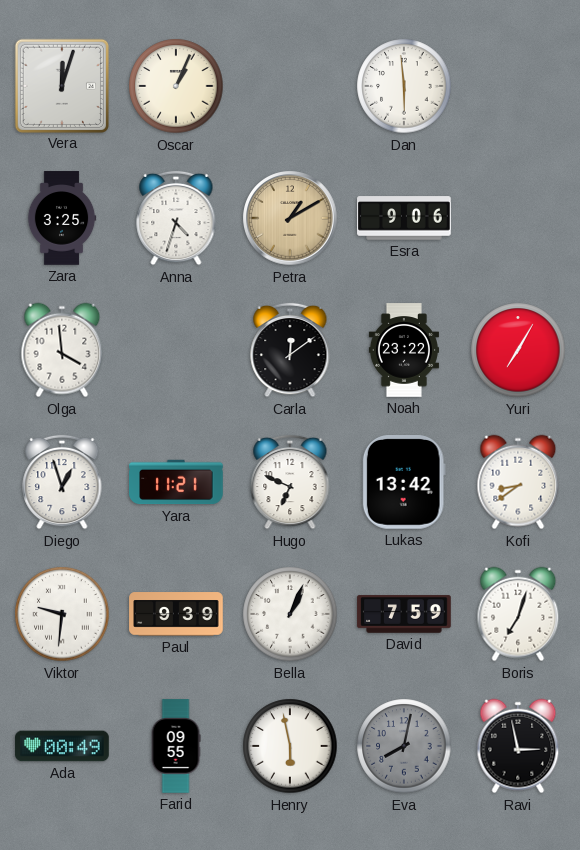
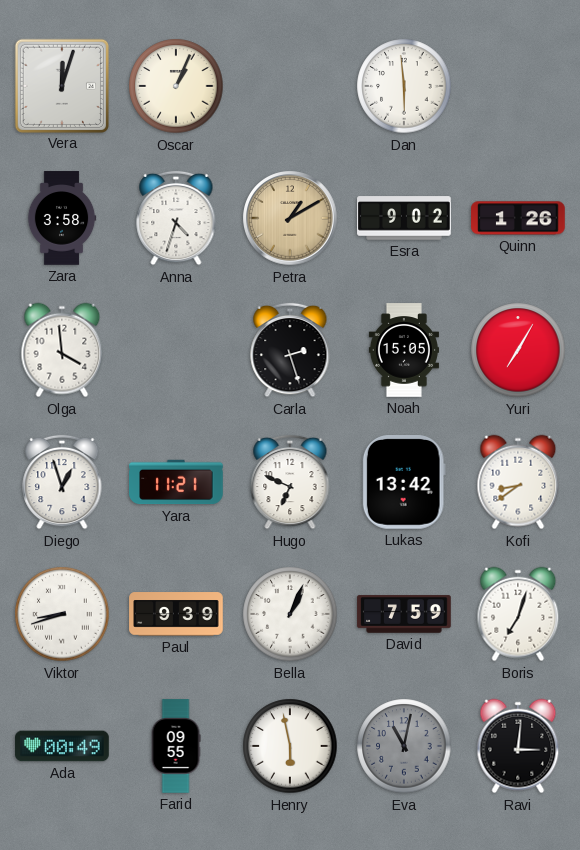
Zara: 3:25 -> 3:58 (62, 218)
Esra: 9:06 -> 9:02 (404, 218)
Quinn: none -> 1:26 (518, 218)
Carla: 12:09 -> 2:27 (290, 350)
Noah: 23:22 -> 15:05 (404, 350)
Viktor: 9:31 -> 8:42 (62, 614)
Eva: 8:02 -> 11:02 (404, 746)
Ravi: 2:58 -> 3:01 (518, 746)
